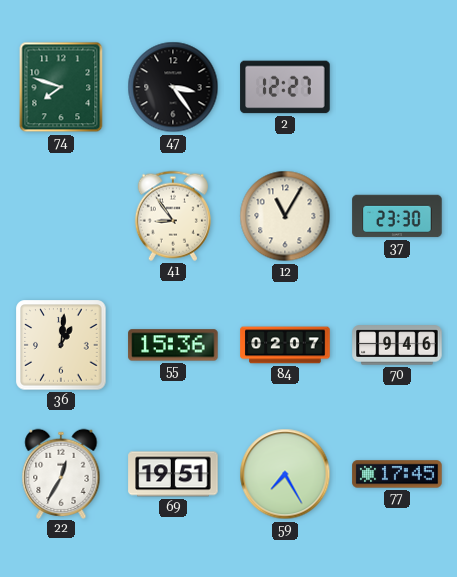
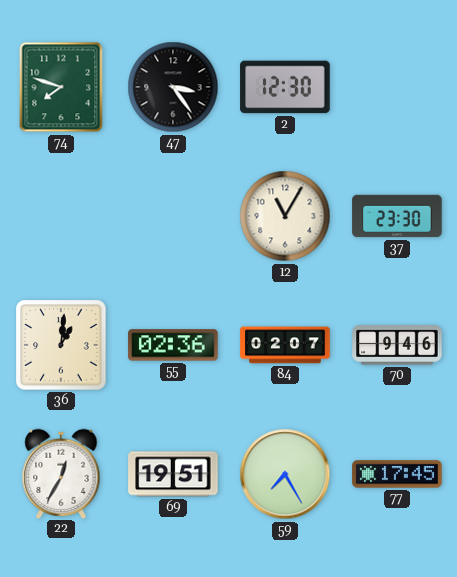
2: 12:27 -> 12:30 (285, 87)
41: 8:54 -> none (173, 216)
55: 15:36 -> 02:36 (173, 345)
